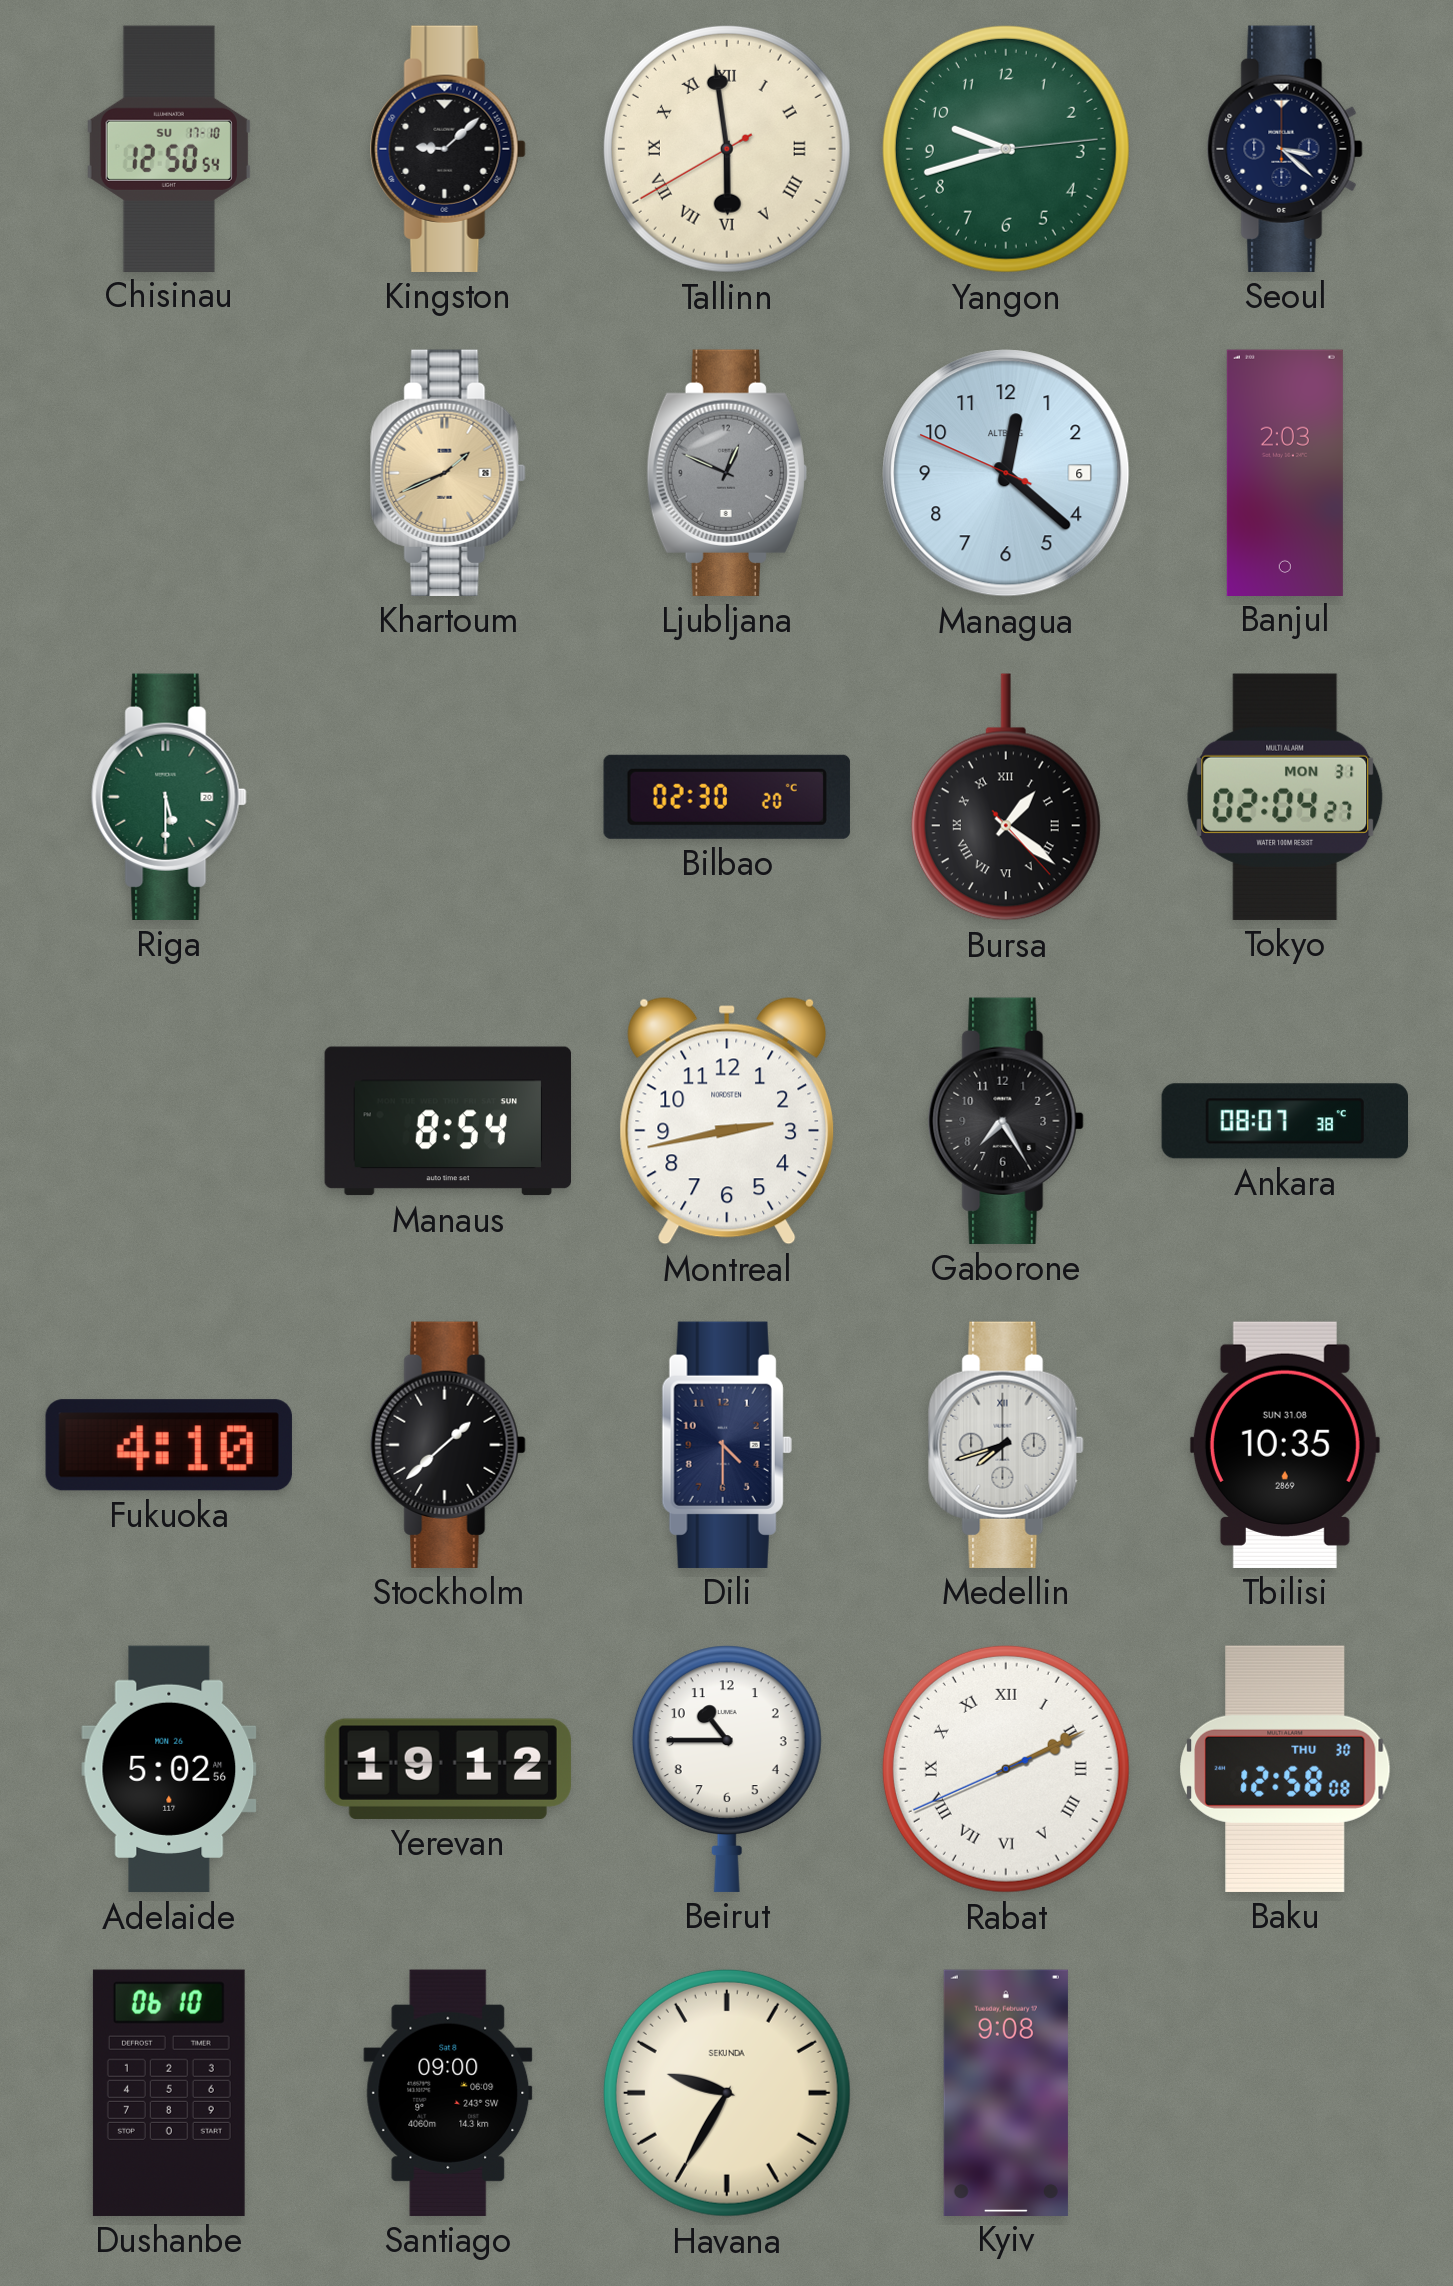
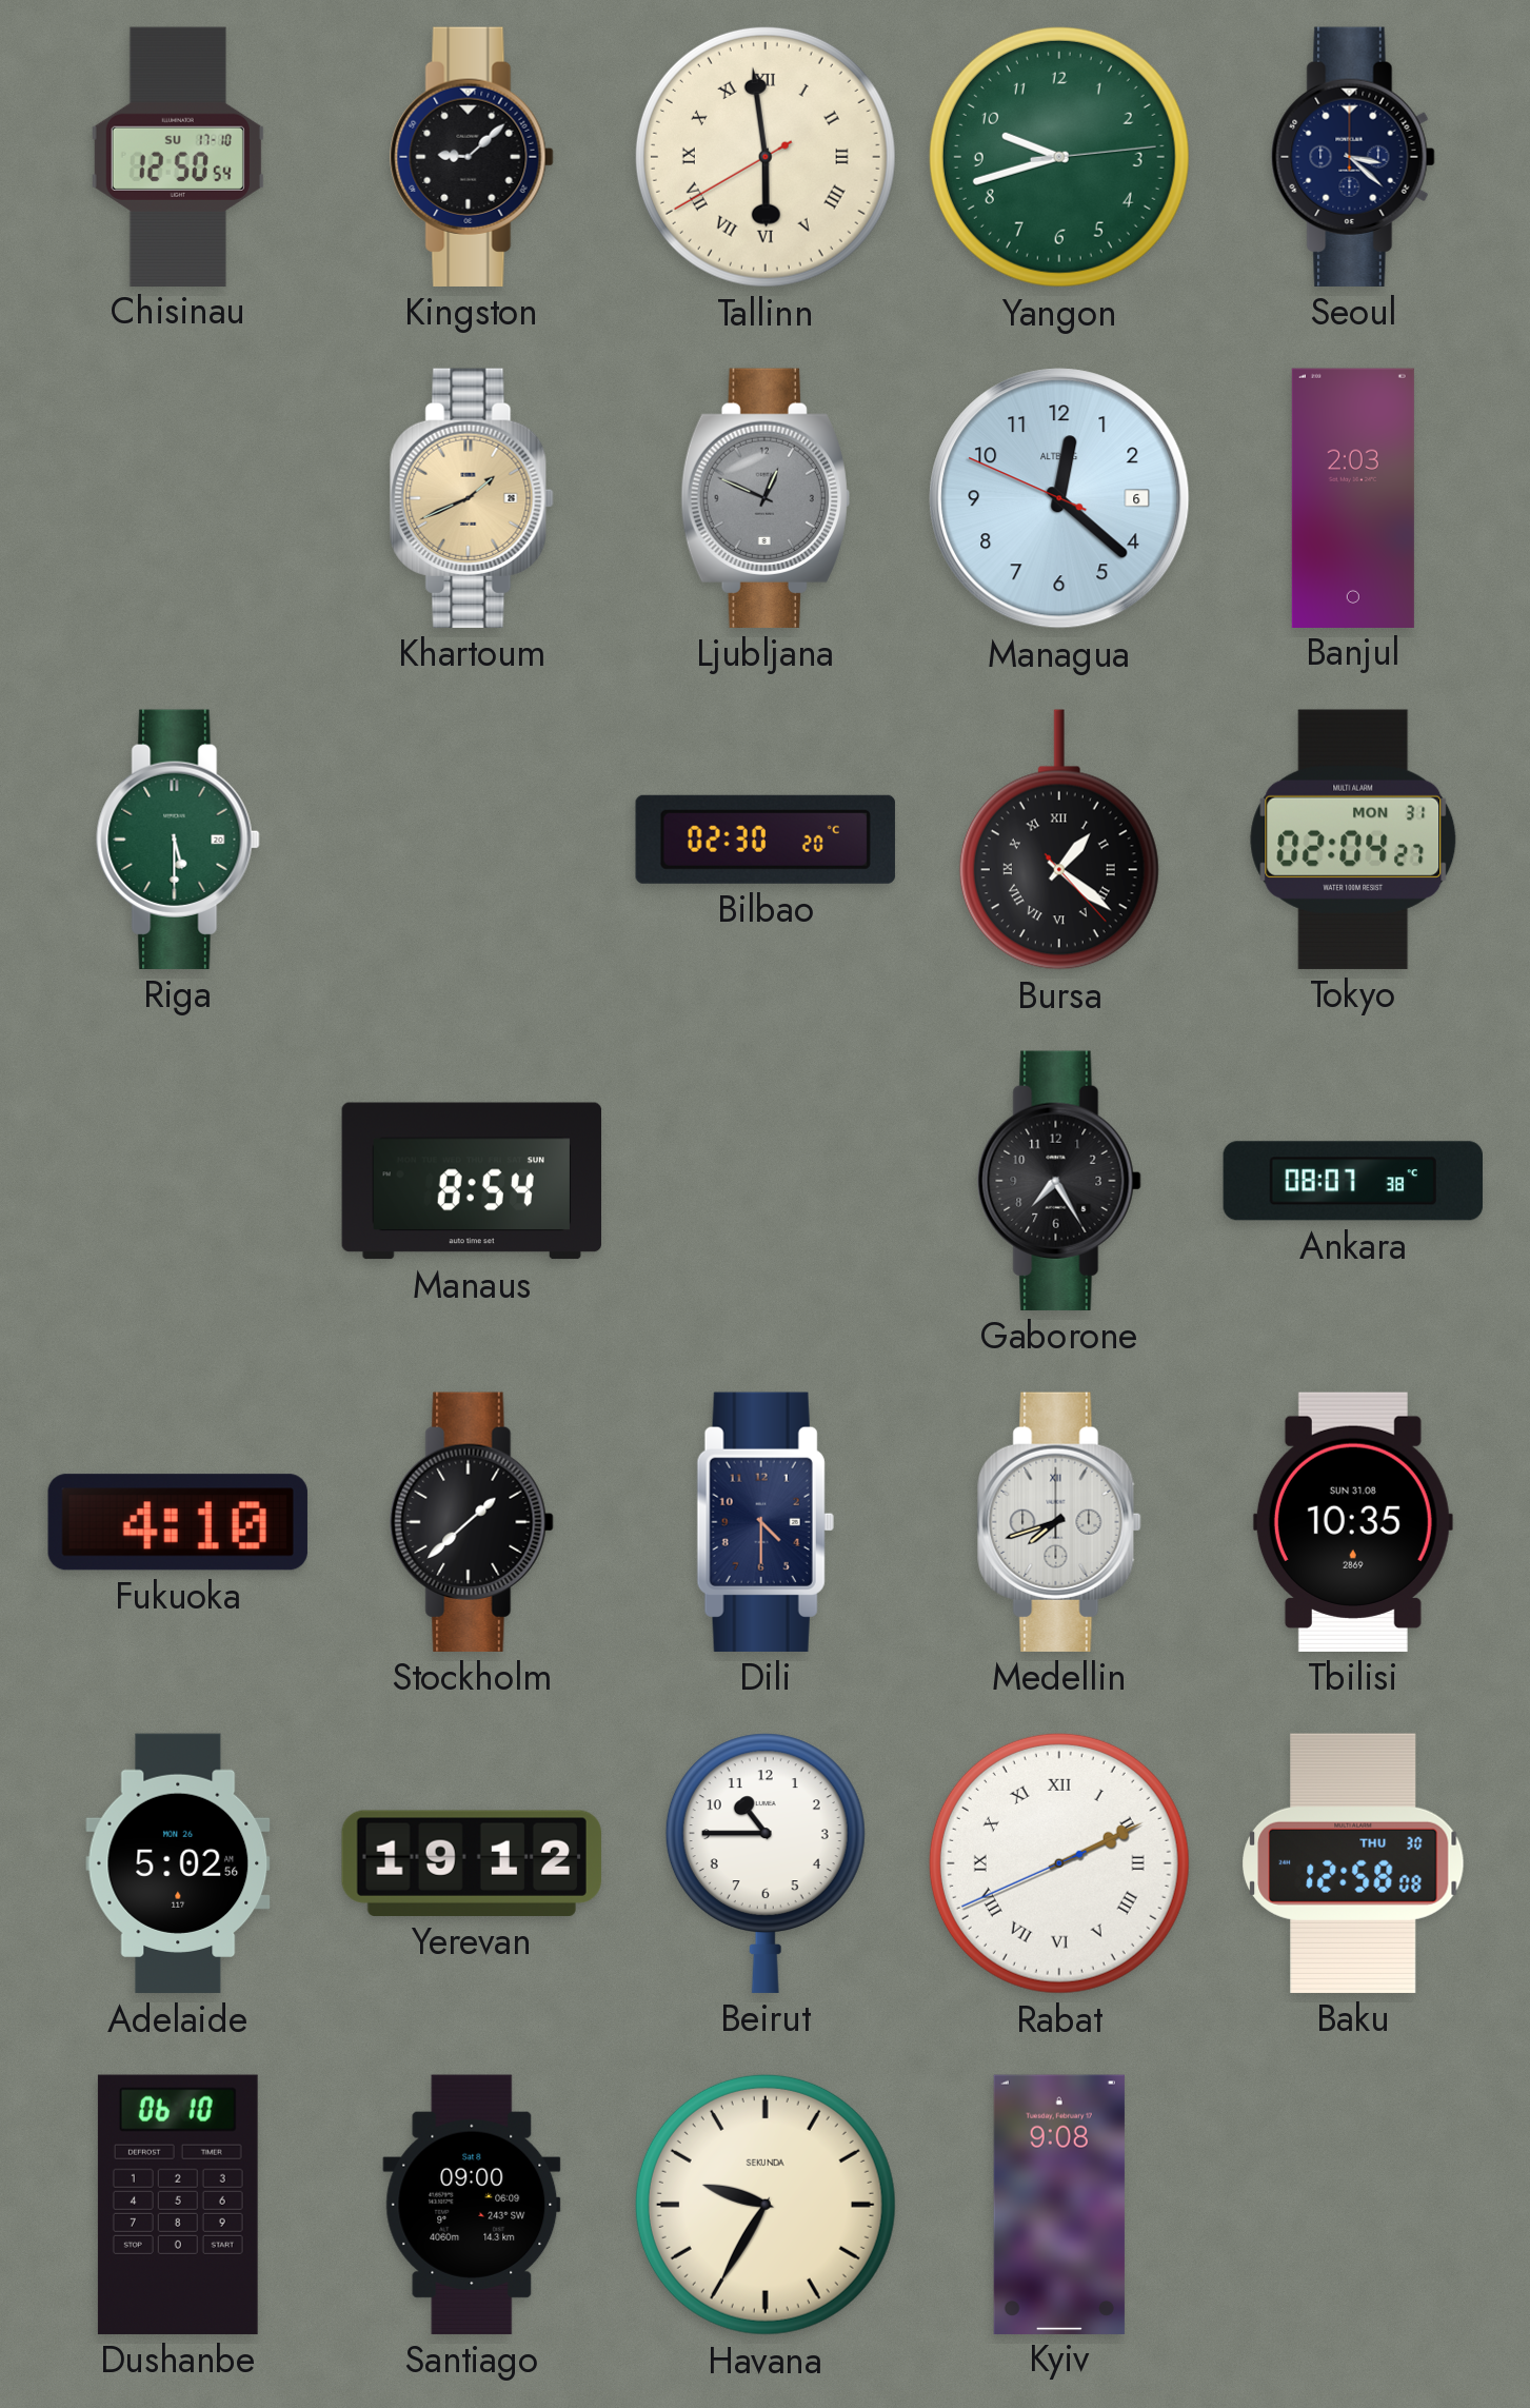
Montreal: 2:43 -> none (727, 1121)
